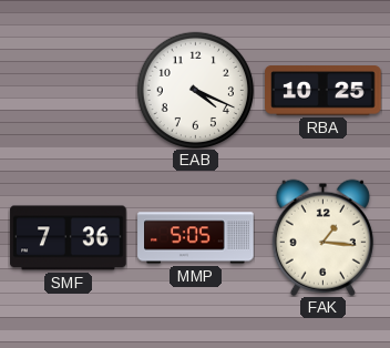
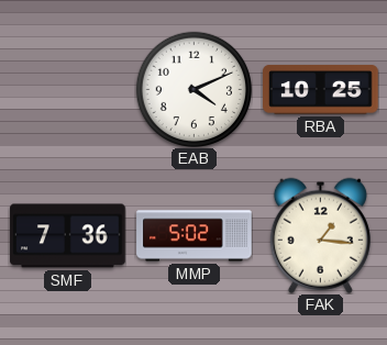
EAB: 4:19 -> 4:11 (193, 89)
MMP: 5:05 -> 5:02 (195, 236)
